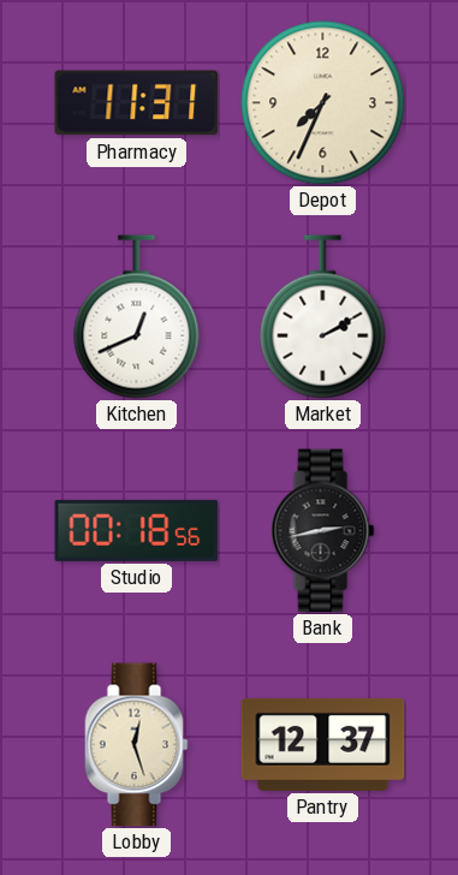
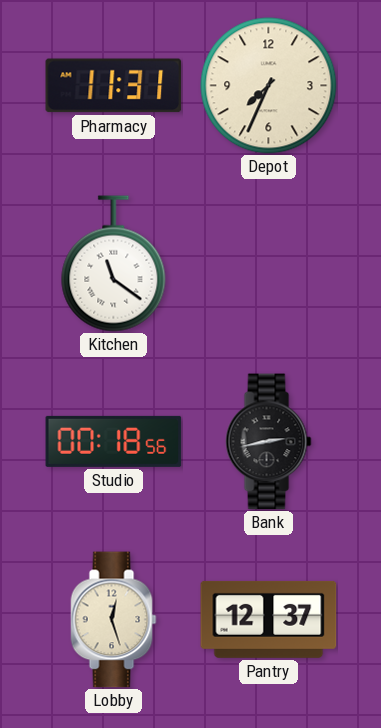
Kitchen: 12:41 -> 11:21 (114, 264)
Market: 2:10 -> none (323, 317)
